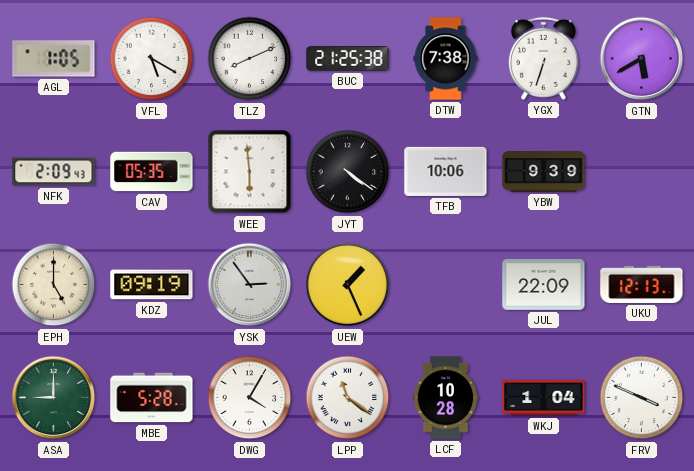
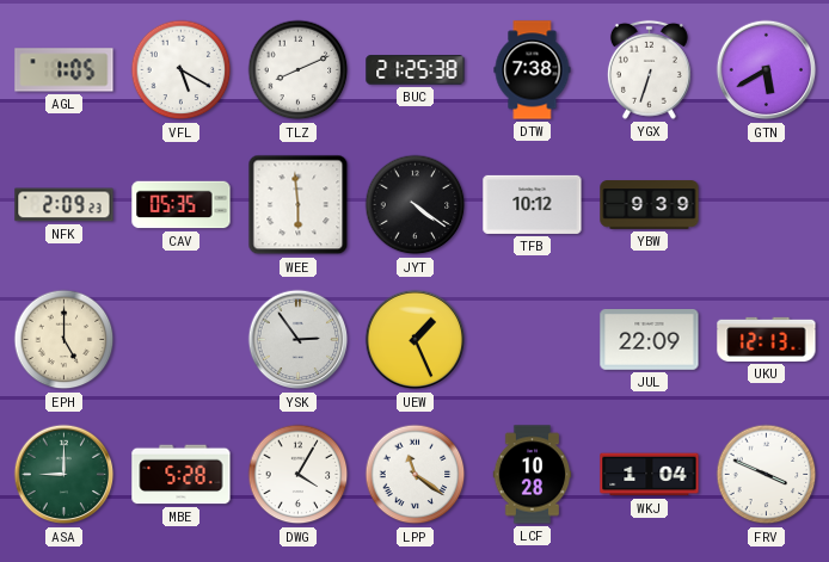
NFK: 2:09:43 -> 2:09:23 (65, 205)
TFB: 10:06 -> 10:12 (533, 204)
KDZ: 09:19 -> none (152, 285)
